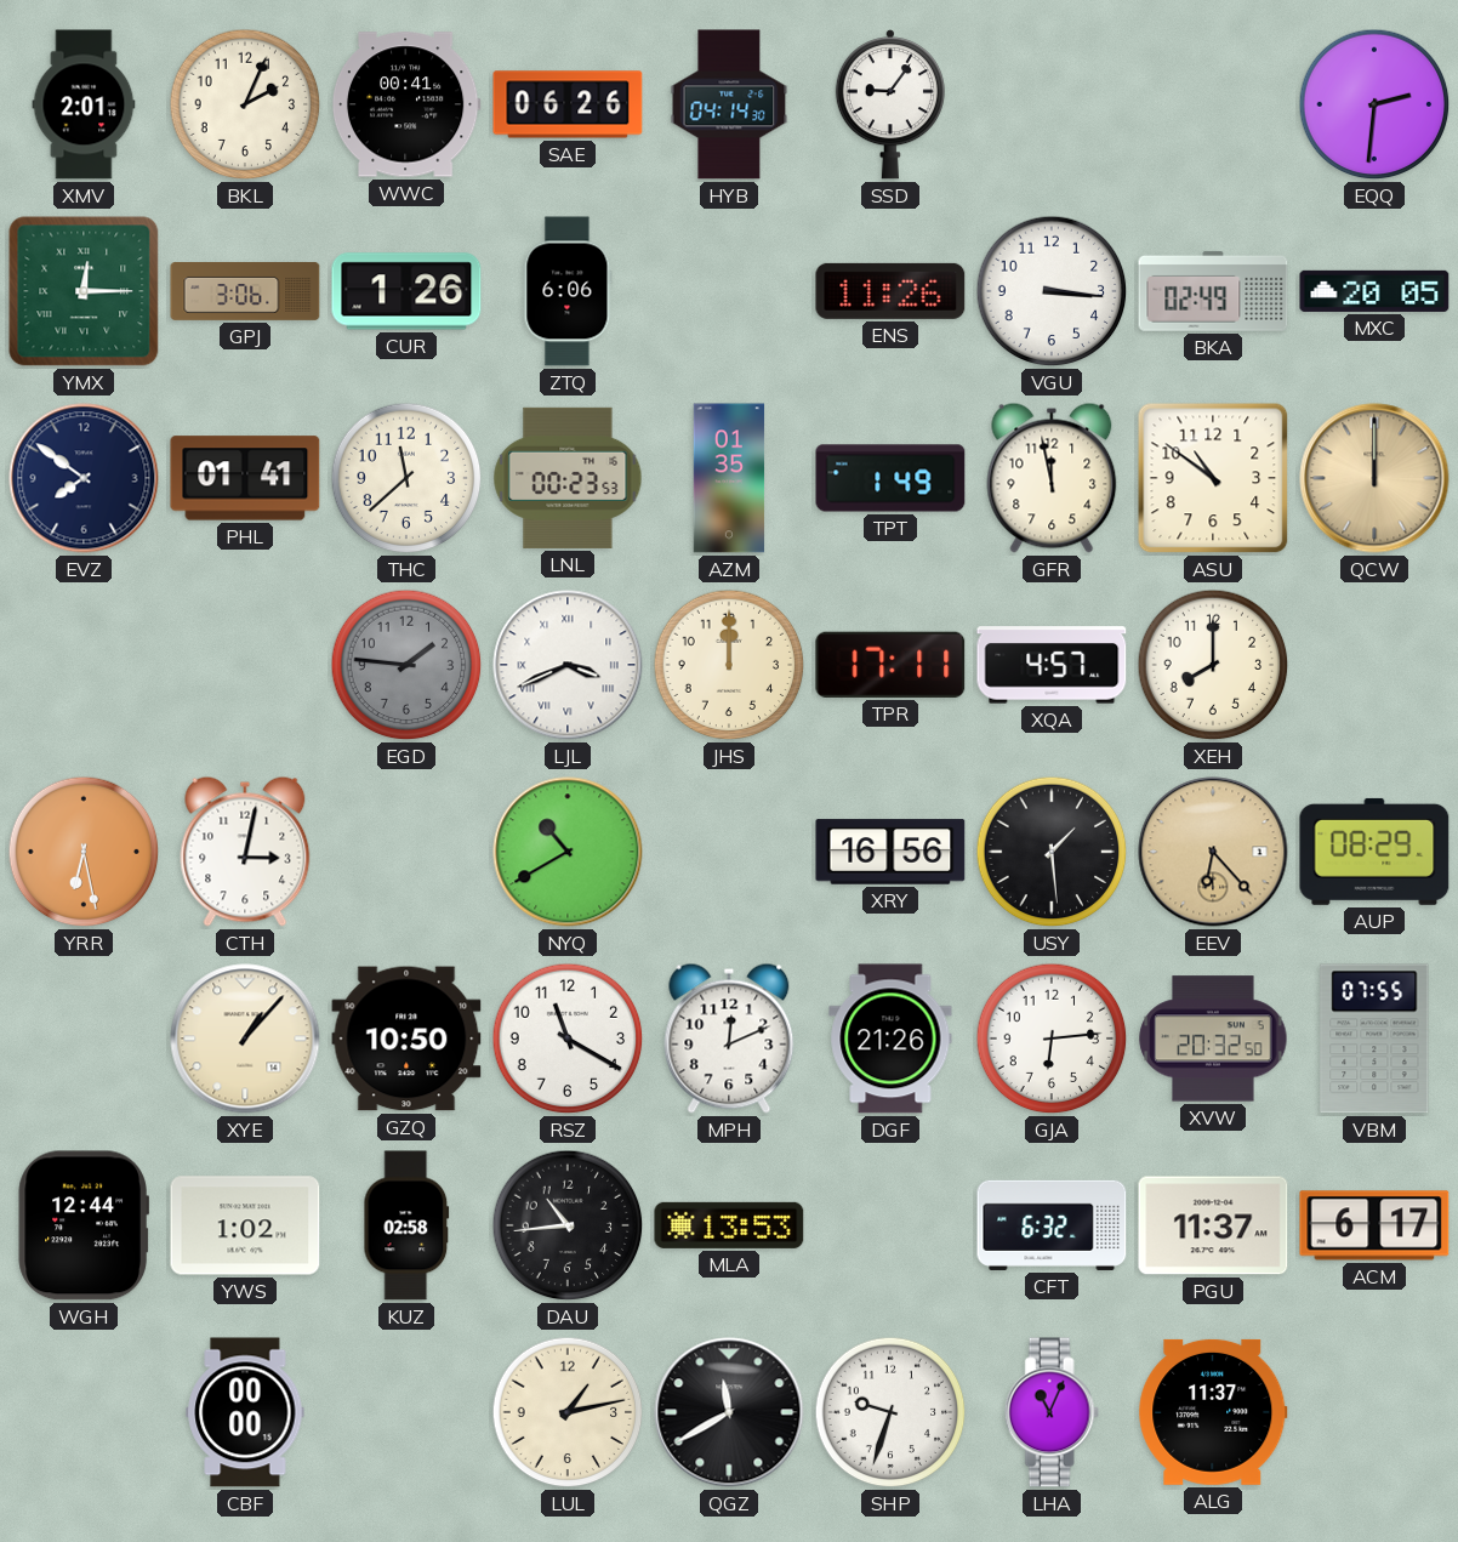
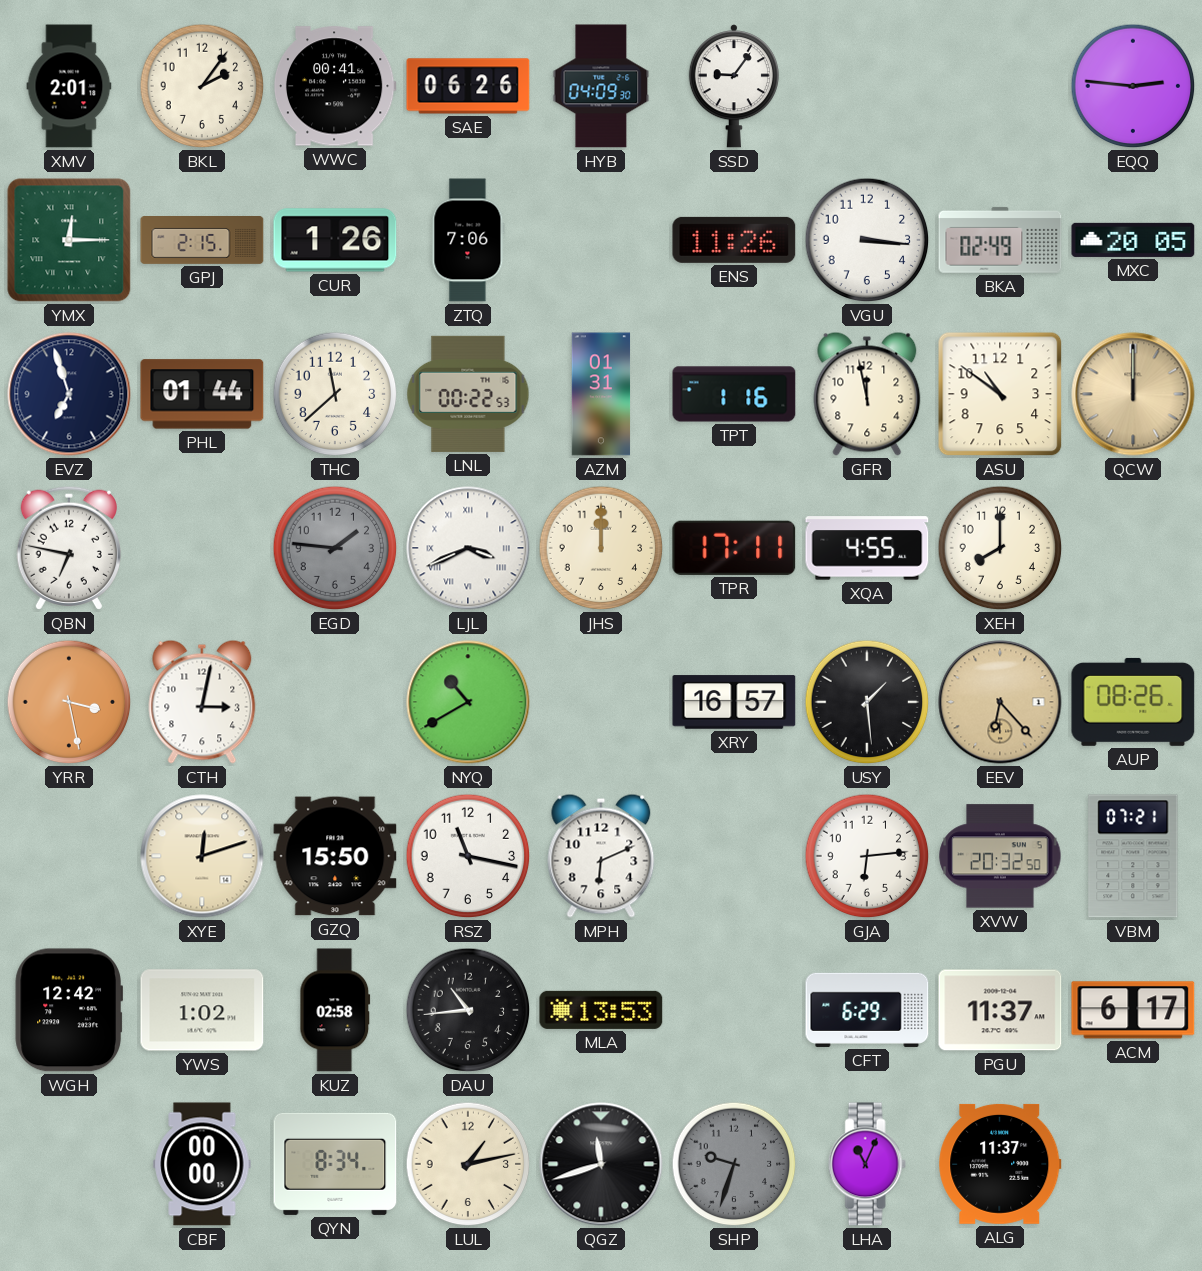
BKL: 2:04 -> 2:06 (202, 86)
HYB: 04:14 -> 04:09 (601, 86)
EQQ: 2:31 -> 2:46 (1133, 86)
GPJ: 3:06 -> 2:15 (202, 241)
ZTQ: 6:06 -> 7:06 (468, 240)
EVZ: 7:51 -> 6:57 (69, 394)
PHL: 01:41 -> 01:44 (202, 394)
LNL: 00:23 -> 00:22 (468, 394)
AZM: 01:35 -> 01:31 (601, 394)
TPT: 1:49 -> 1:16 (734, 394)
QBN: none -> 6:47 (69, 548)
XQA: 4:57 -> 4:55 (867, 548)
YRR: 6:28 -> 3:28 (69, 702)
XRY: 16:56 -> 16:57 (734, 702)
AUP: 08:29 -> 08:26 (1133, 702)
XYE: 1:07 -> 12:12 (202, 856)
GZQ: 10:50 -> 15:50 (335, 856)
RSZ: 11:20 -> 11:17 (468, 856)
MPH: 12:11 -> 6:11 (601, 856)
DGF: 21:26 -> none (890, 1039)
VBM: 07:55 -> 07:21 (1133, 856)
WGH: 12:44 -> 12:42 (68, 1010)
CFT: 6:32 -> 6:29 (867, 1010)
QYN: none -> 8:34 (335, 1164)
QGZ: 11:40 -> 11:42 (601, 1164)
SHP dial: white -> grey (734, 1164)
